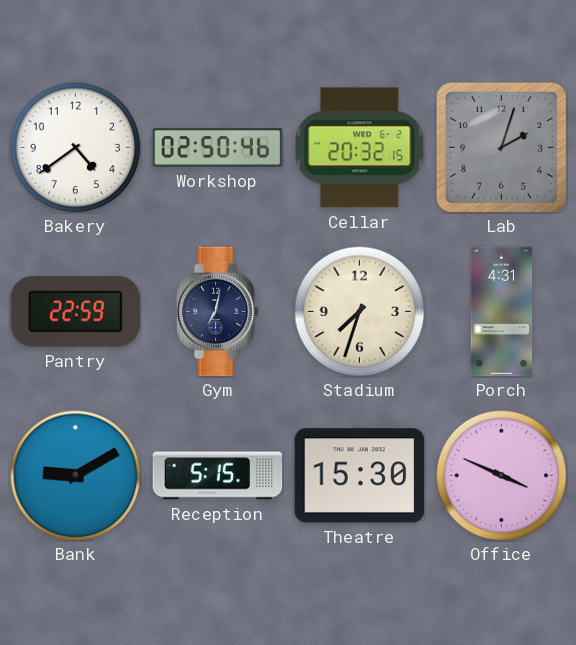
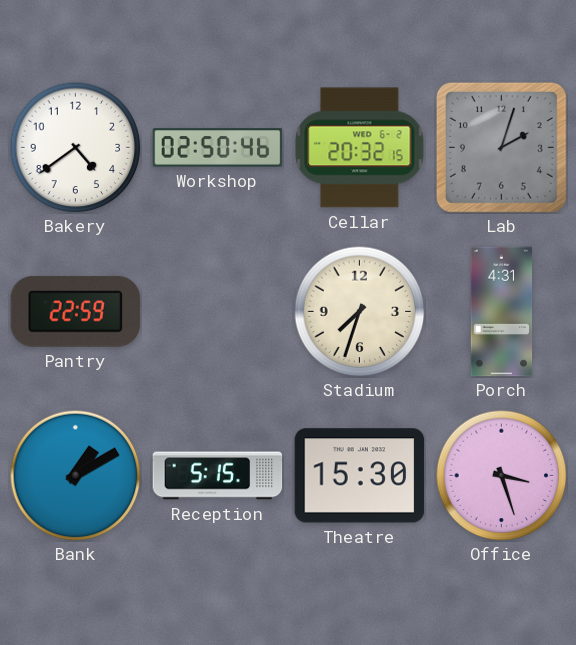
Gym: 7:02 -> none (217, 312)
Bank: 9:10 -> 1:10 (76, 476)
Office: 3:49 -> 3:27 (502, 476)
